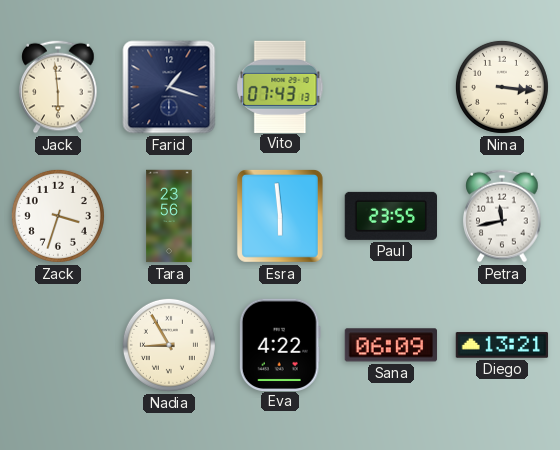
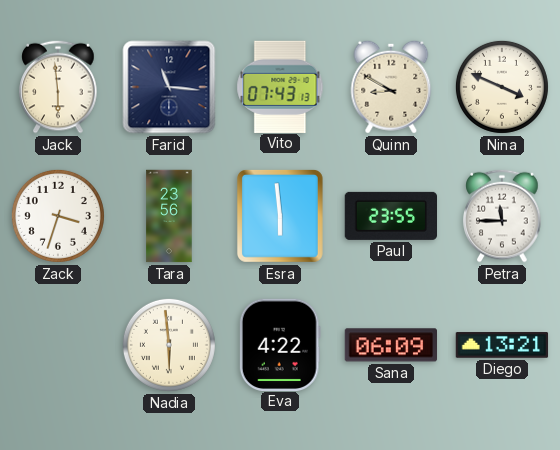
Farid: 1:18 -> 11:16 (169, 87)
Quinn: none -> 8:50 (391, 87)
Nina: 3:16 -> 3:49 (502, 87)
Petra: 11:43 -> 11:45 (502, 216)
Nadia: 8:55 -> 5:59 (169, 345)
